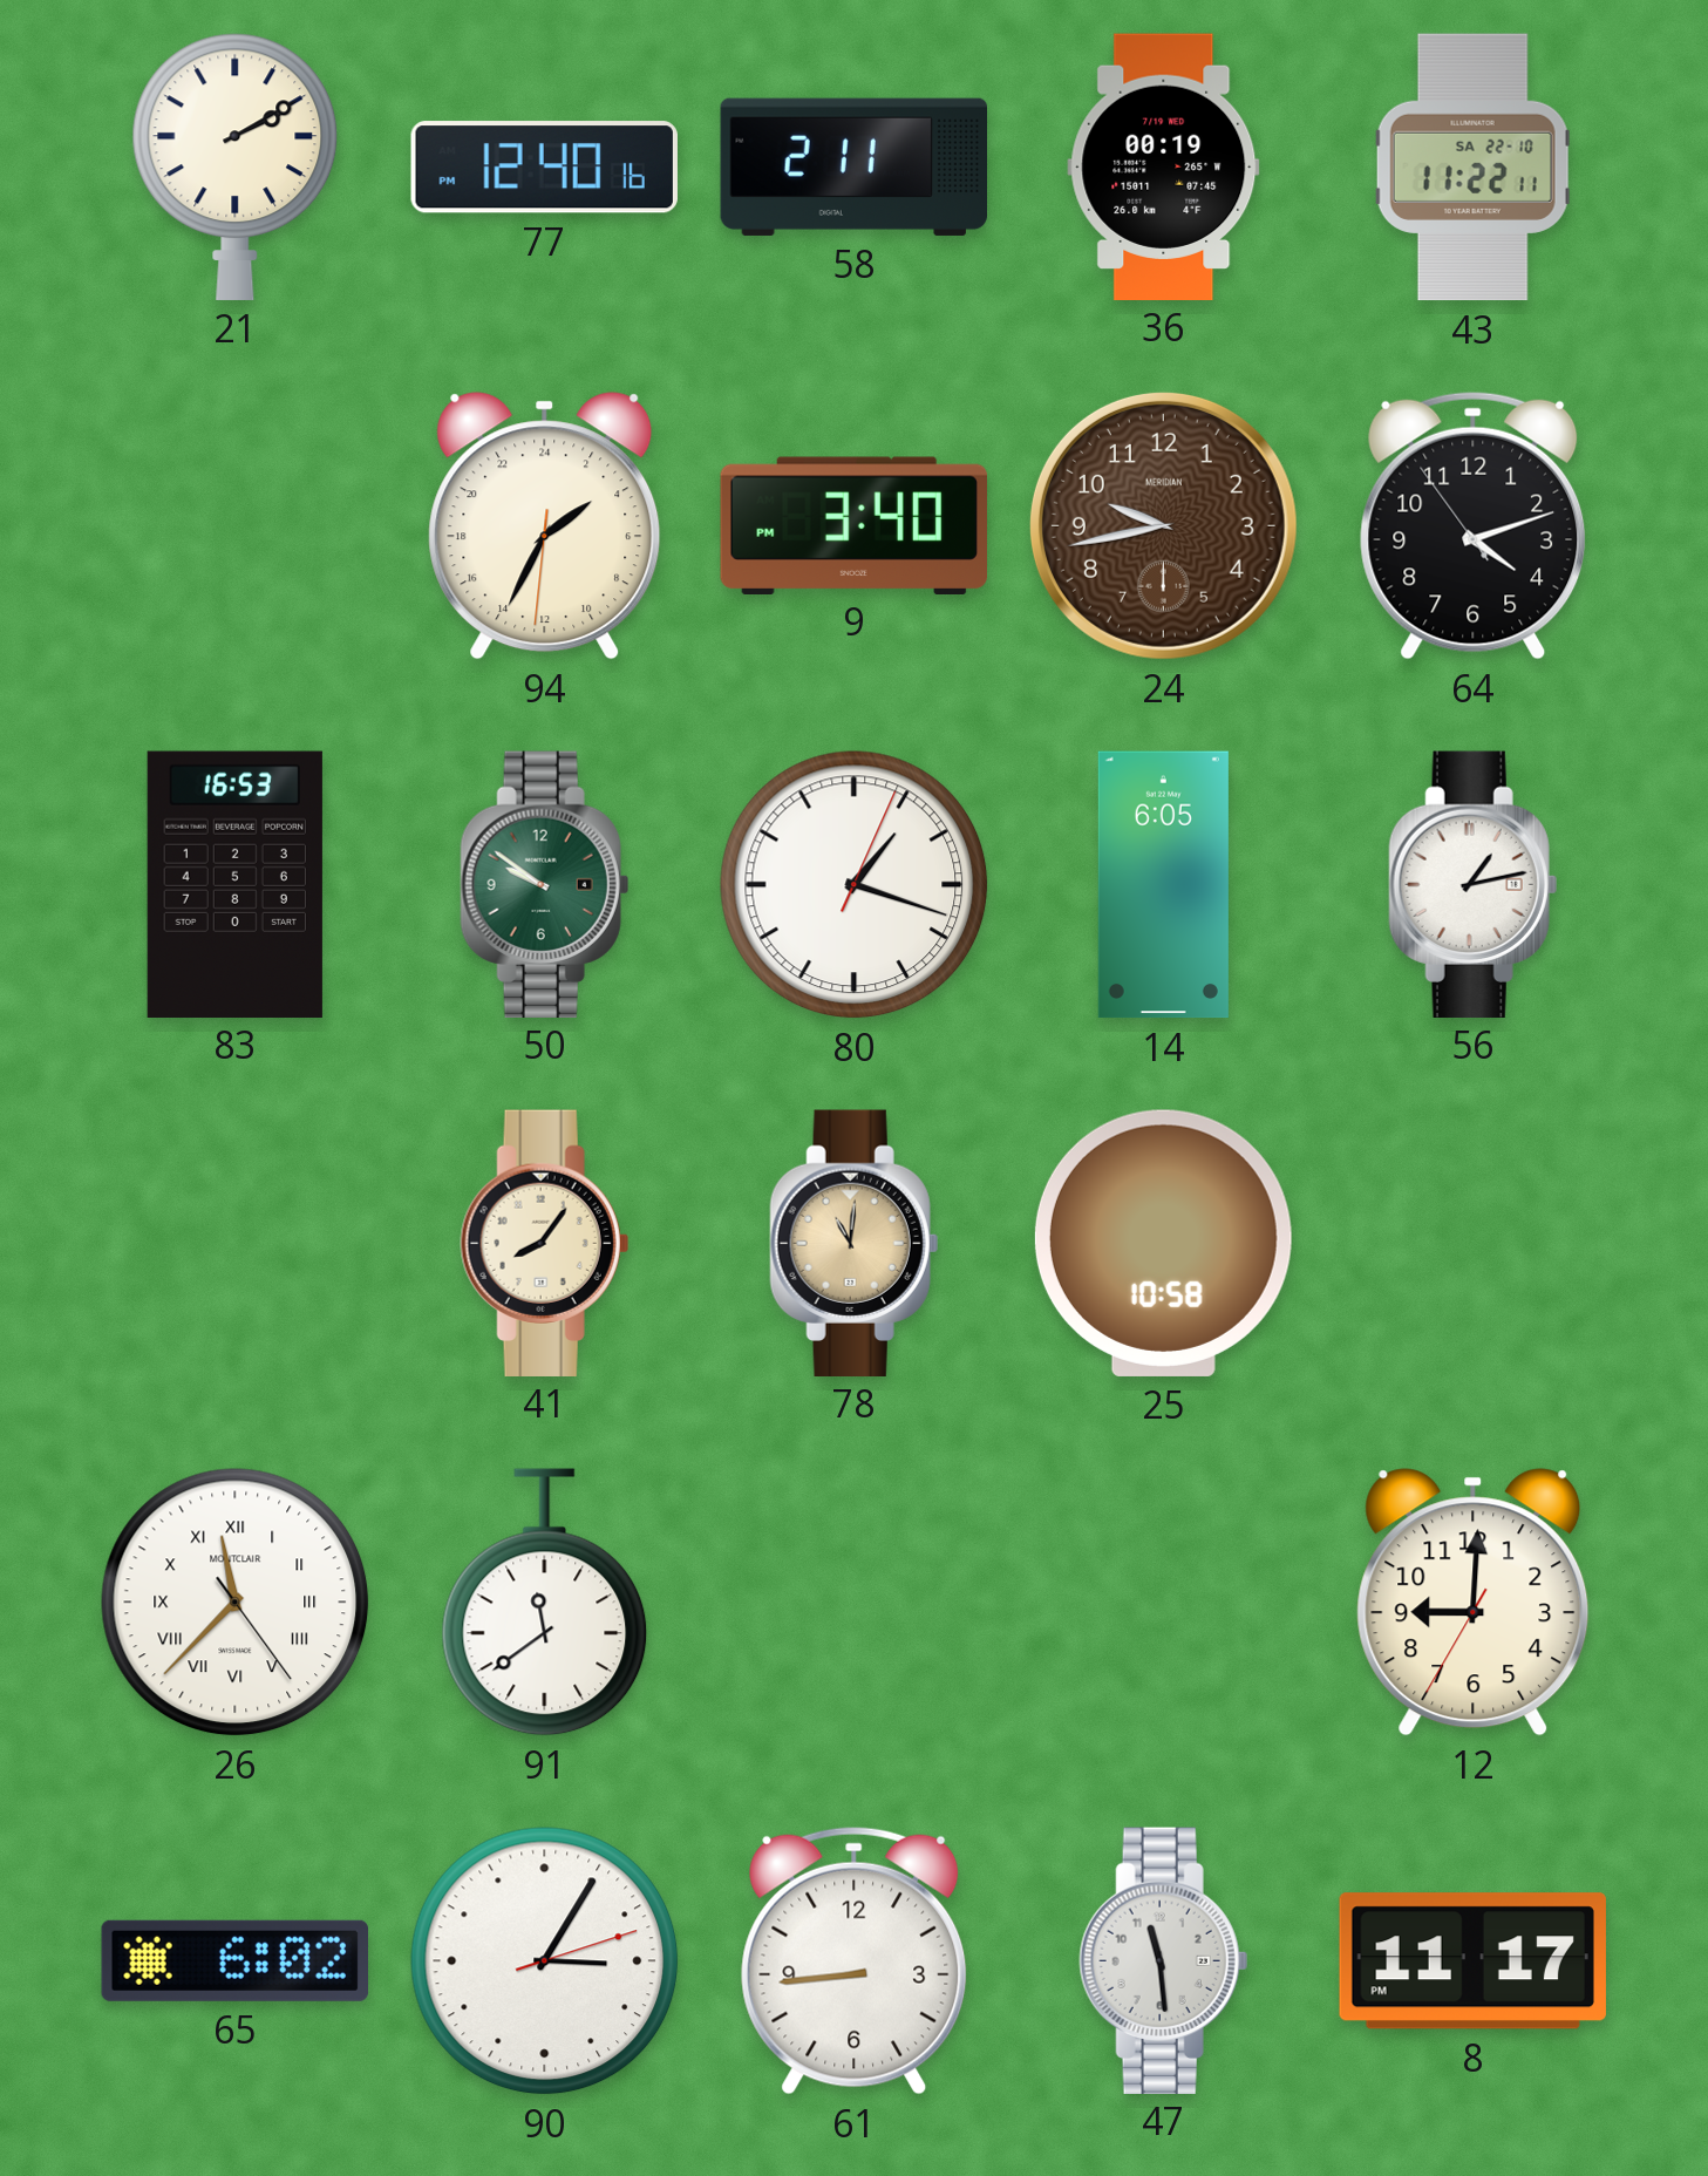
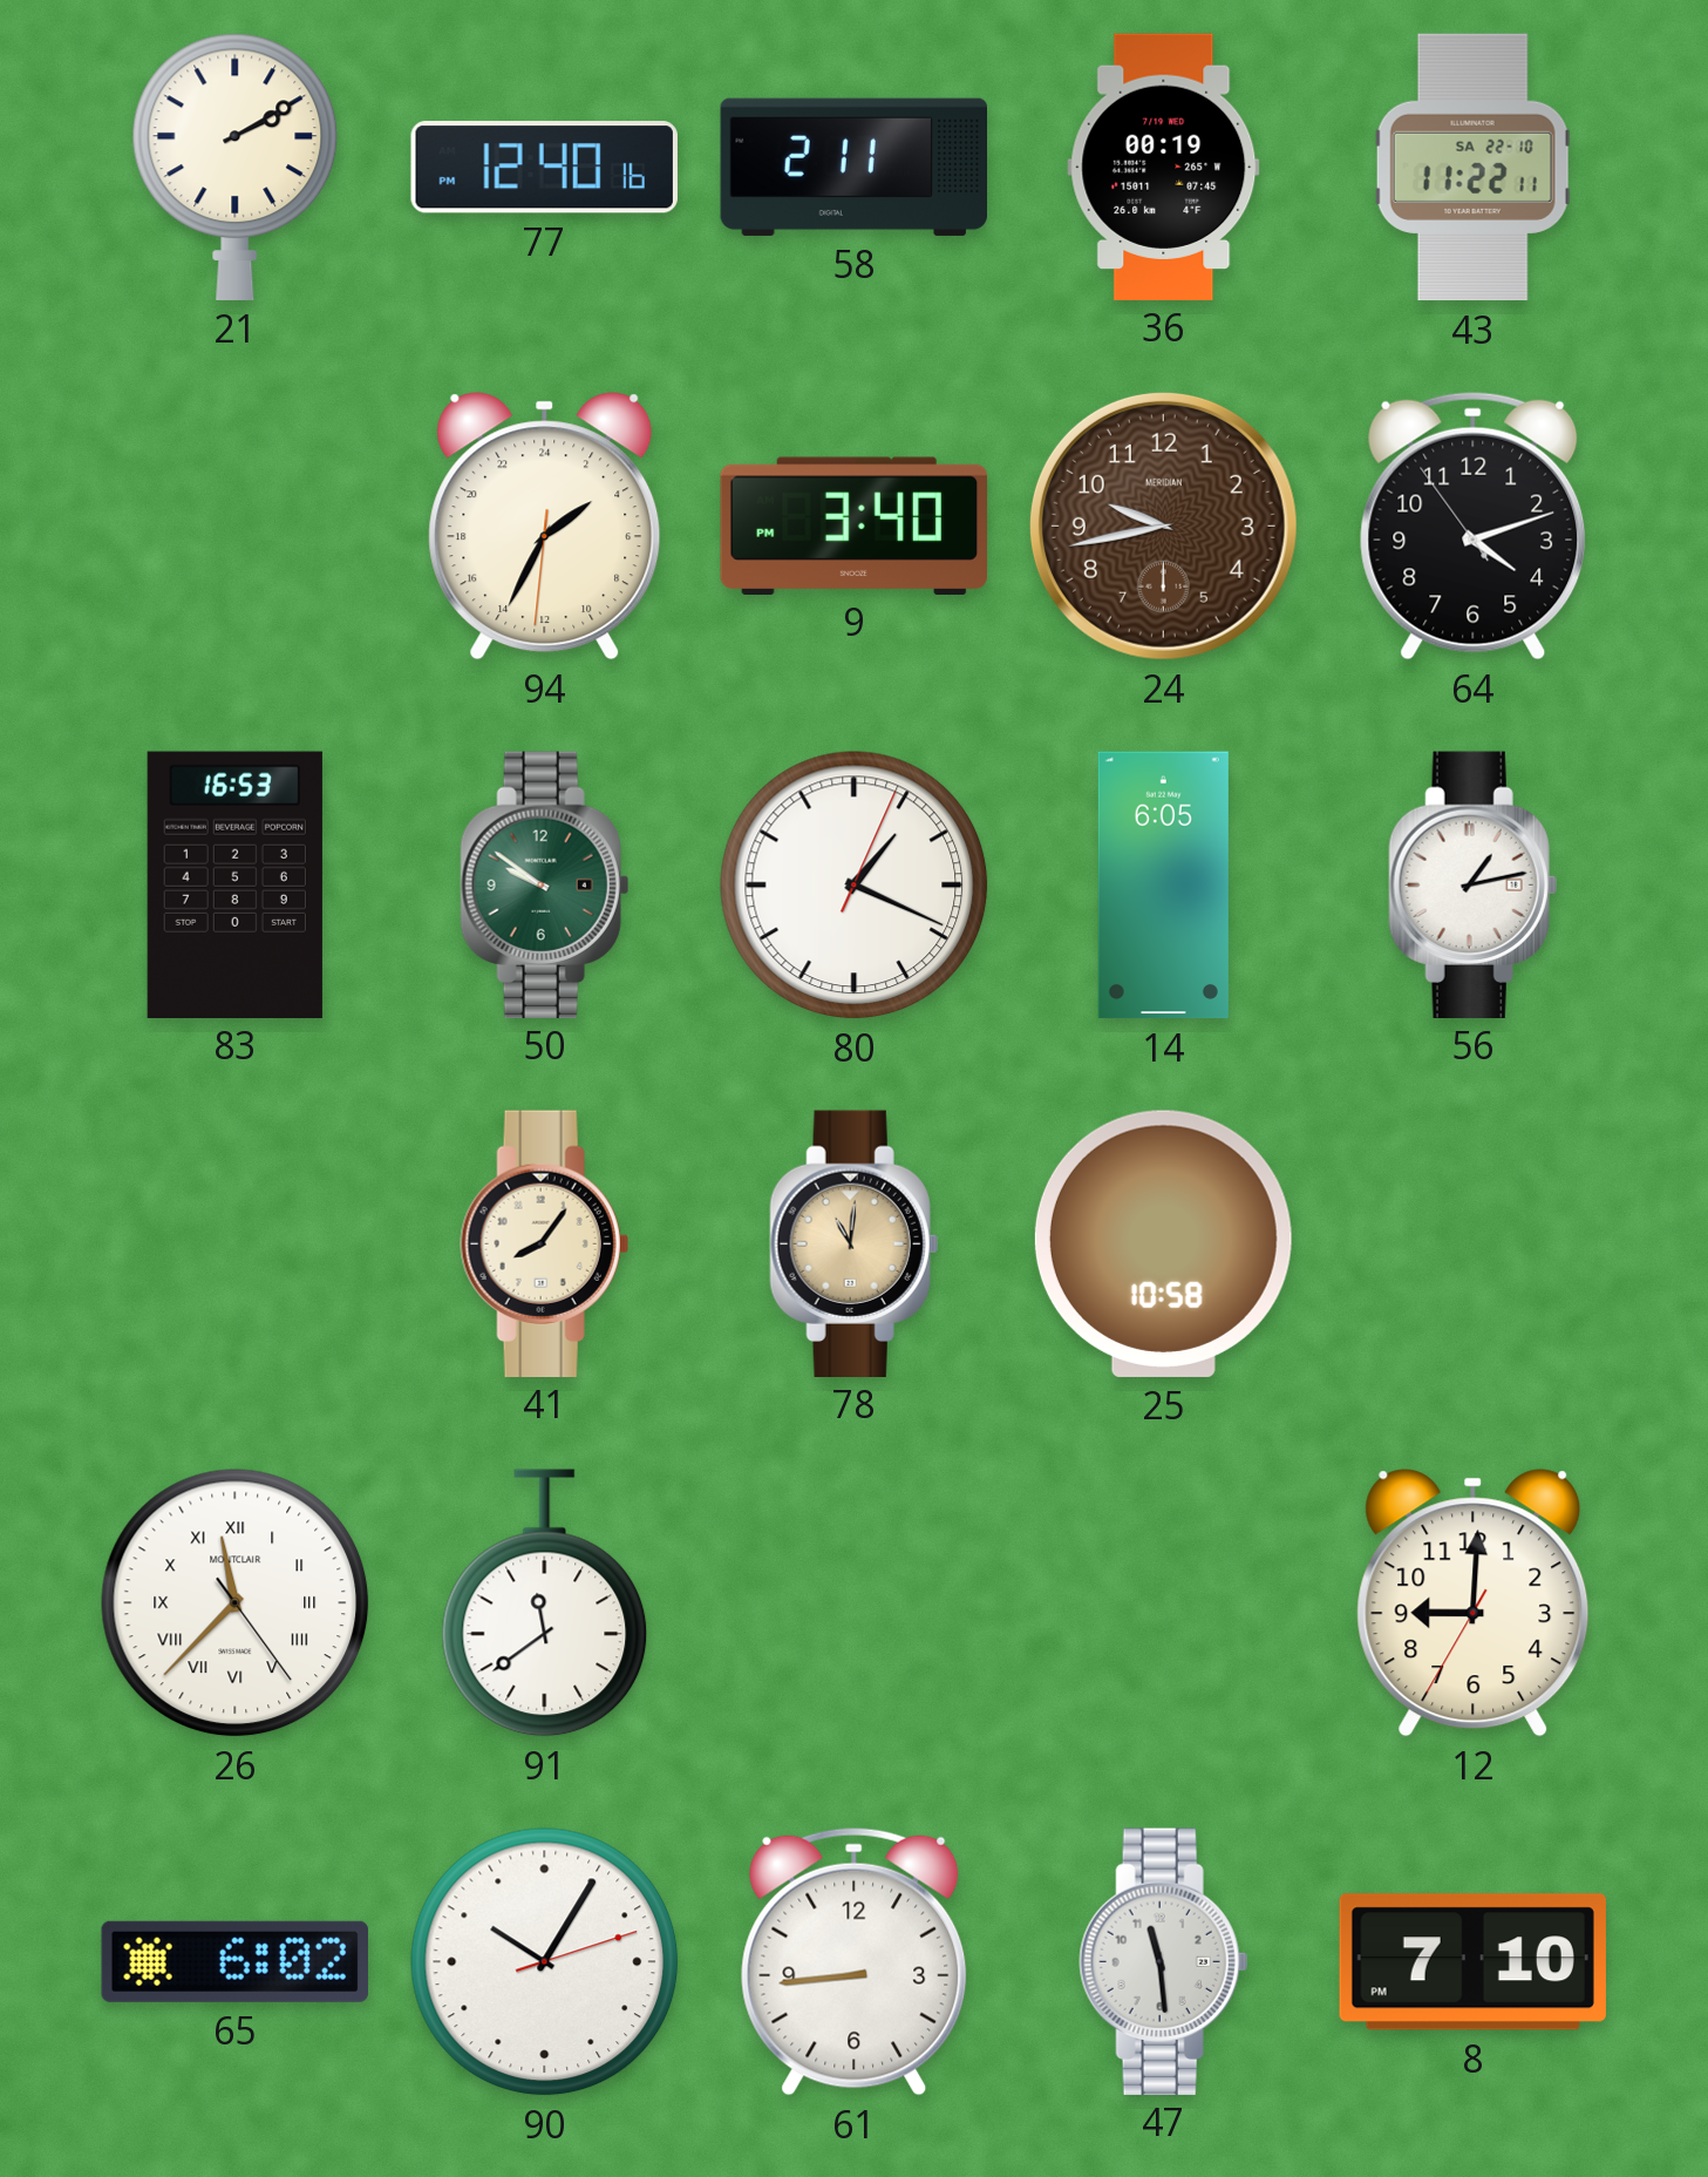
80: 1:18 -> 1:19 (855, 886)
90: 3:05 -> 10:05 (545, 1962)
8: 11:17 -> 7:10 (1472, 1962)
